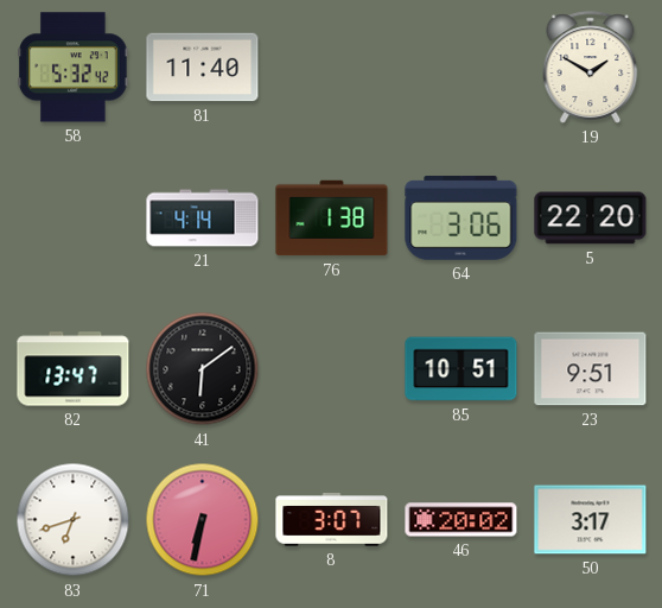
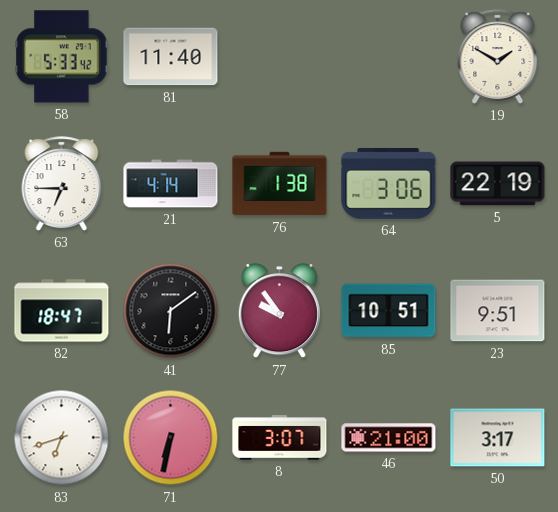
58: 5:32 -> 5:33 (62, 57)
63: none -> 6:45 (62, 184)
5: 22:20 -> 22:19 (498, 184)
82: 13:47 -> 18:47 (62, 311)
77: none -> 9:54 (279, 311)
46: 20:02 -> 21:00 (389, 438)
